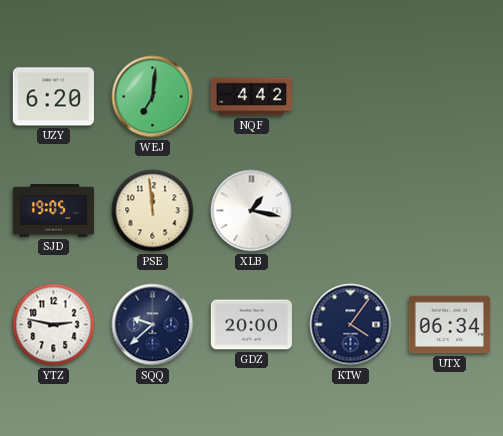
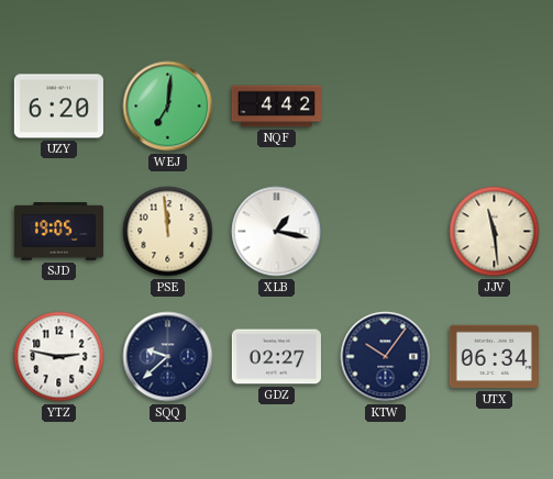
JJV: none -> 11:29 (495, 232)
GDZ: 20:00 -> 02:27 (276, 357)
KTW: 4:06 -> 10:06 (386, 357)
